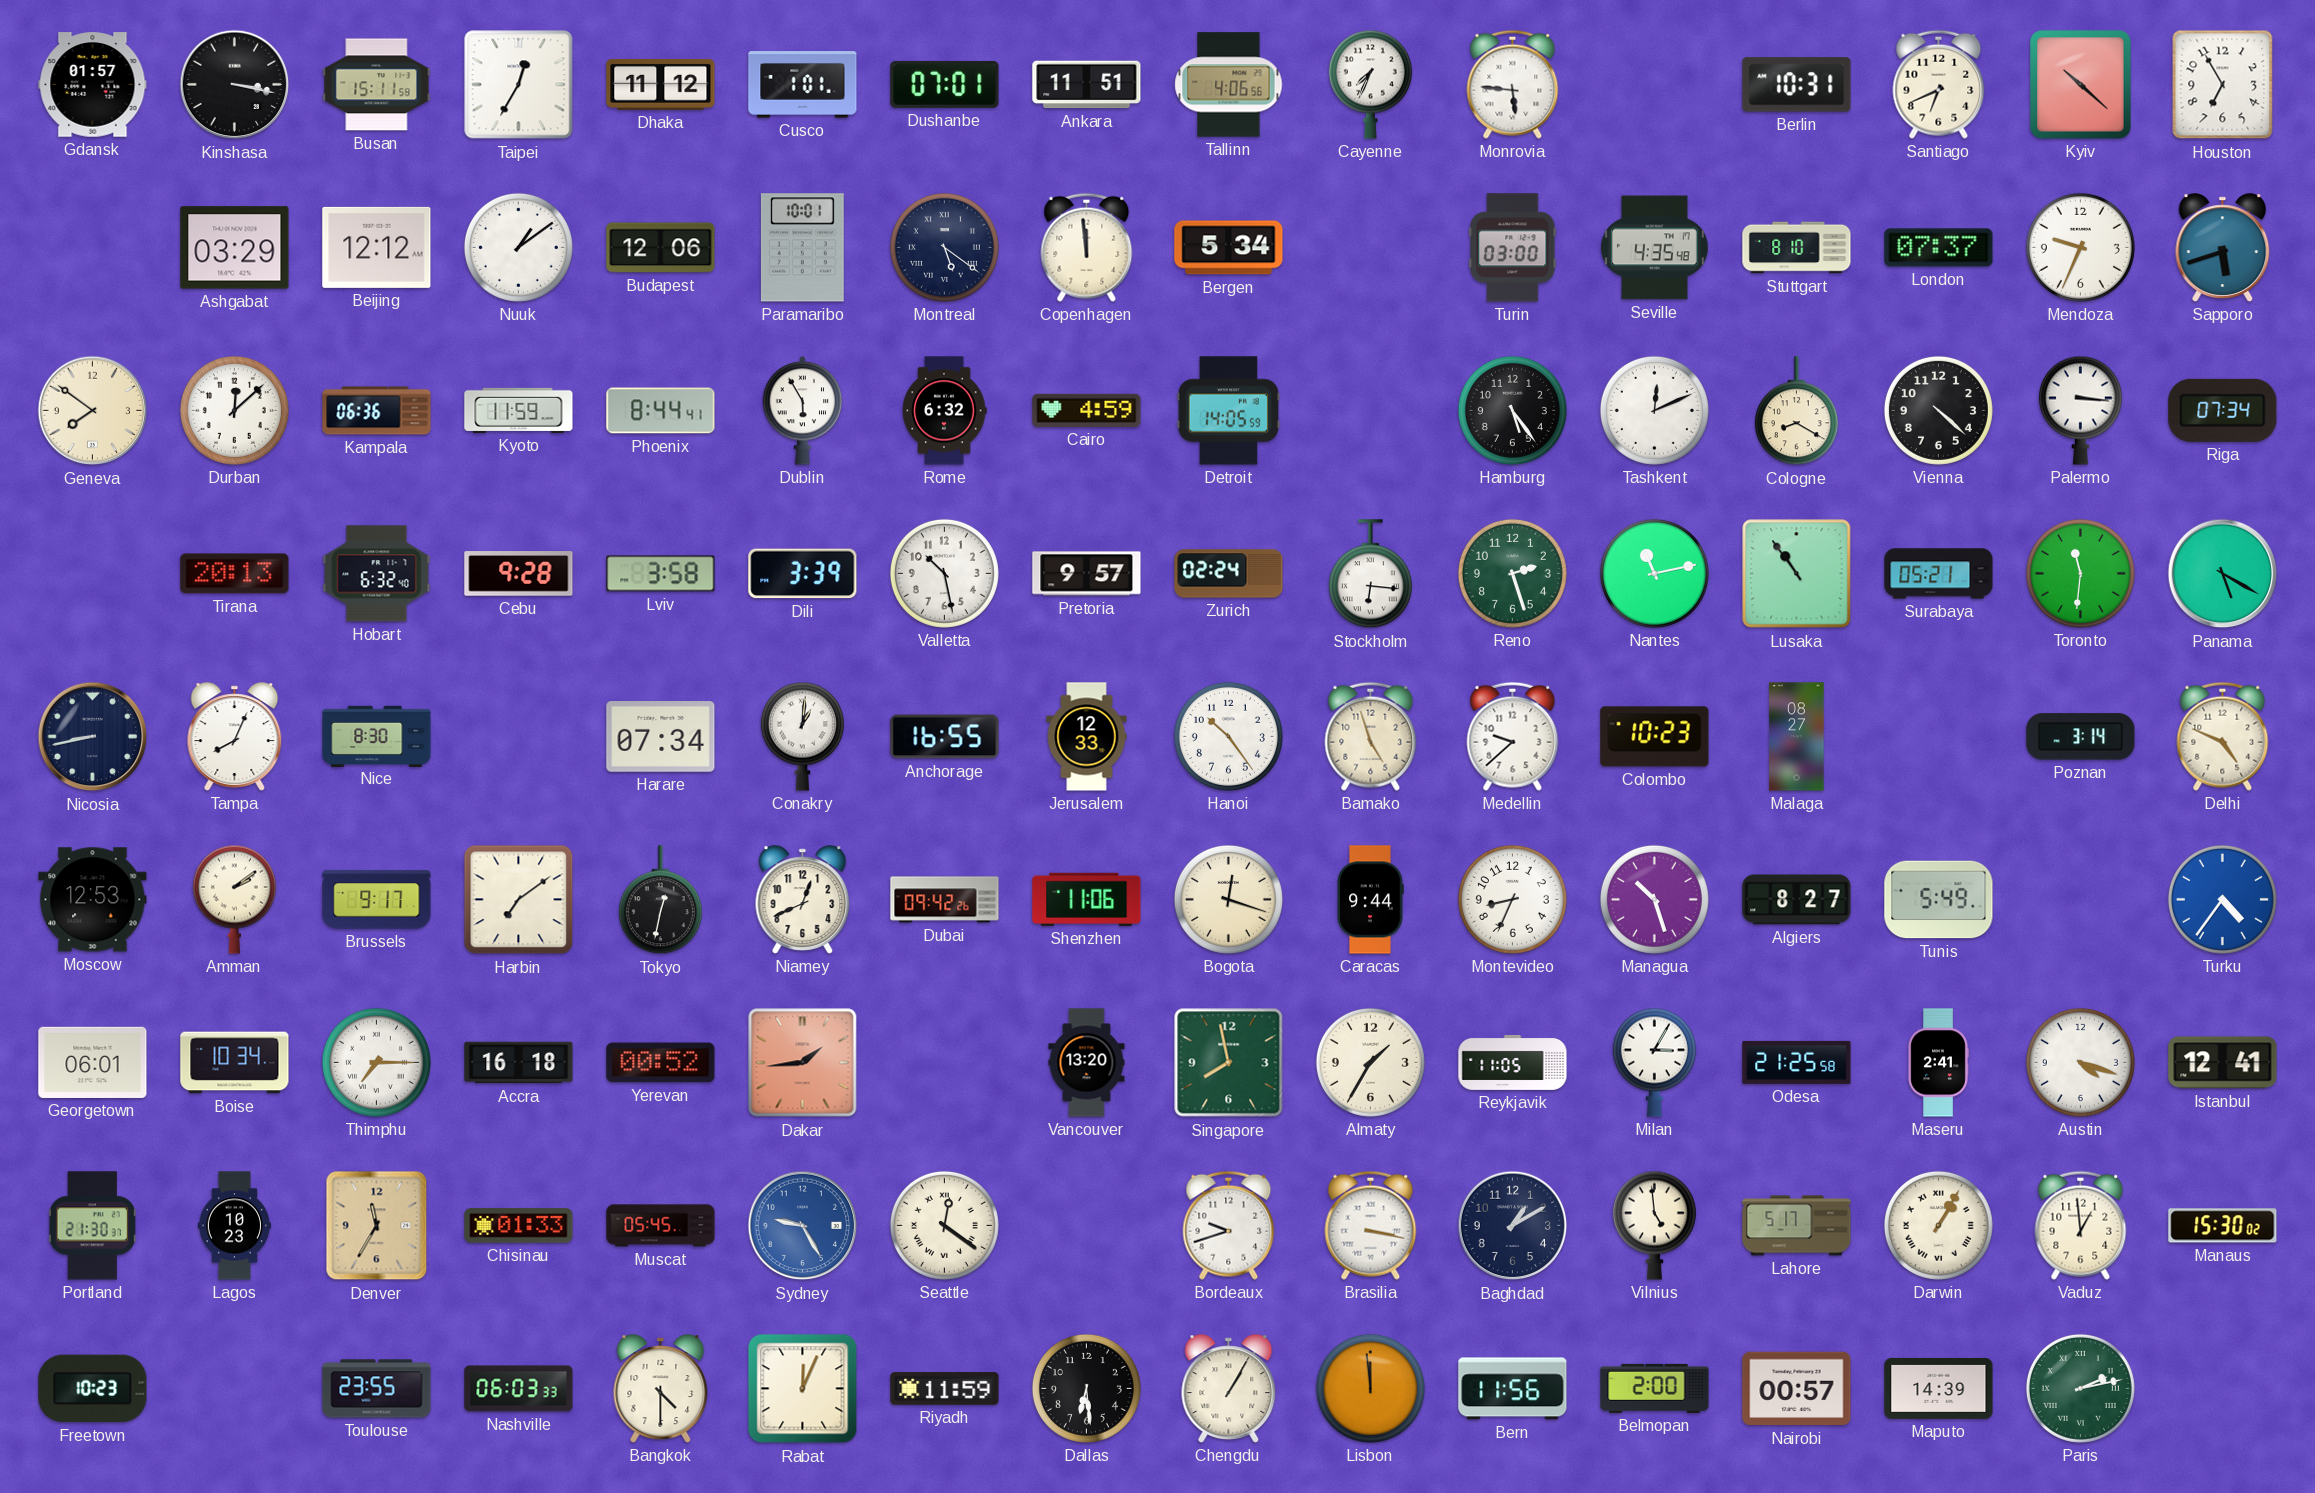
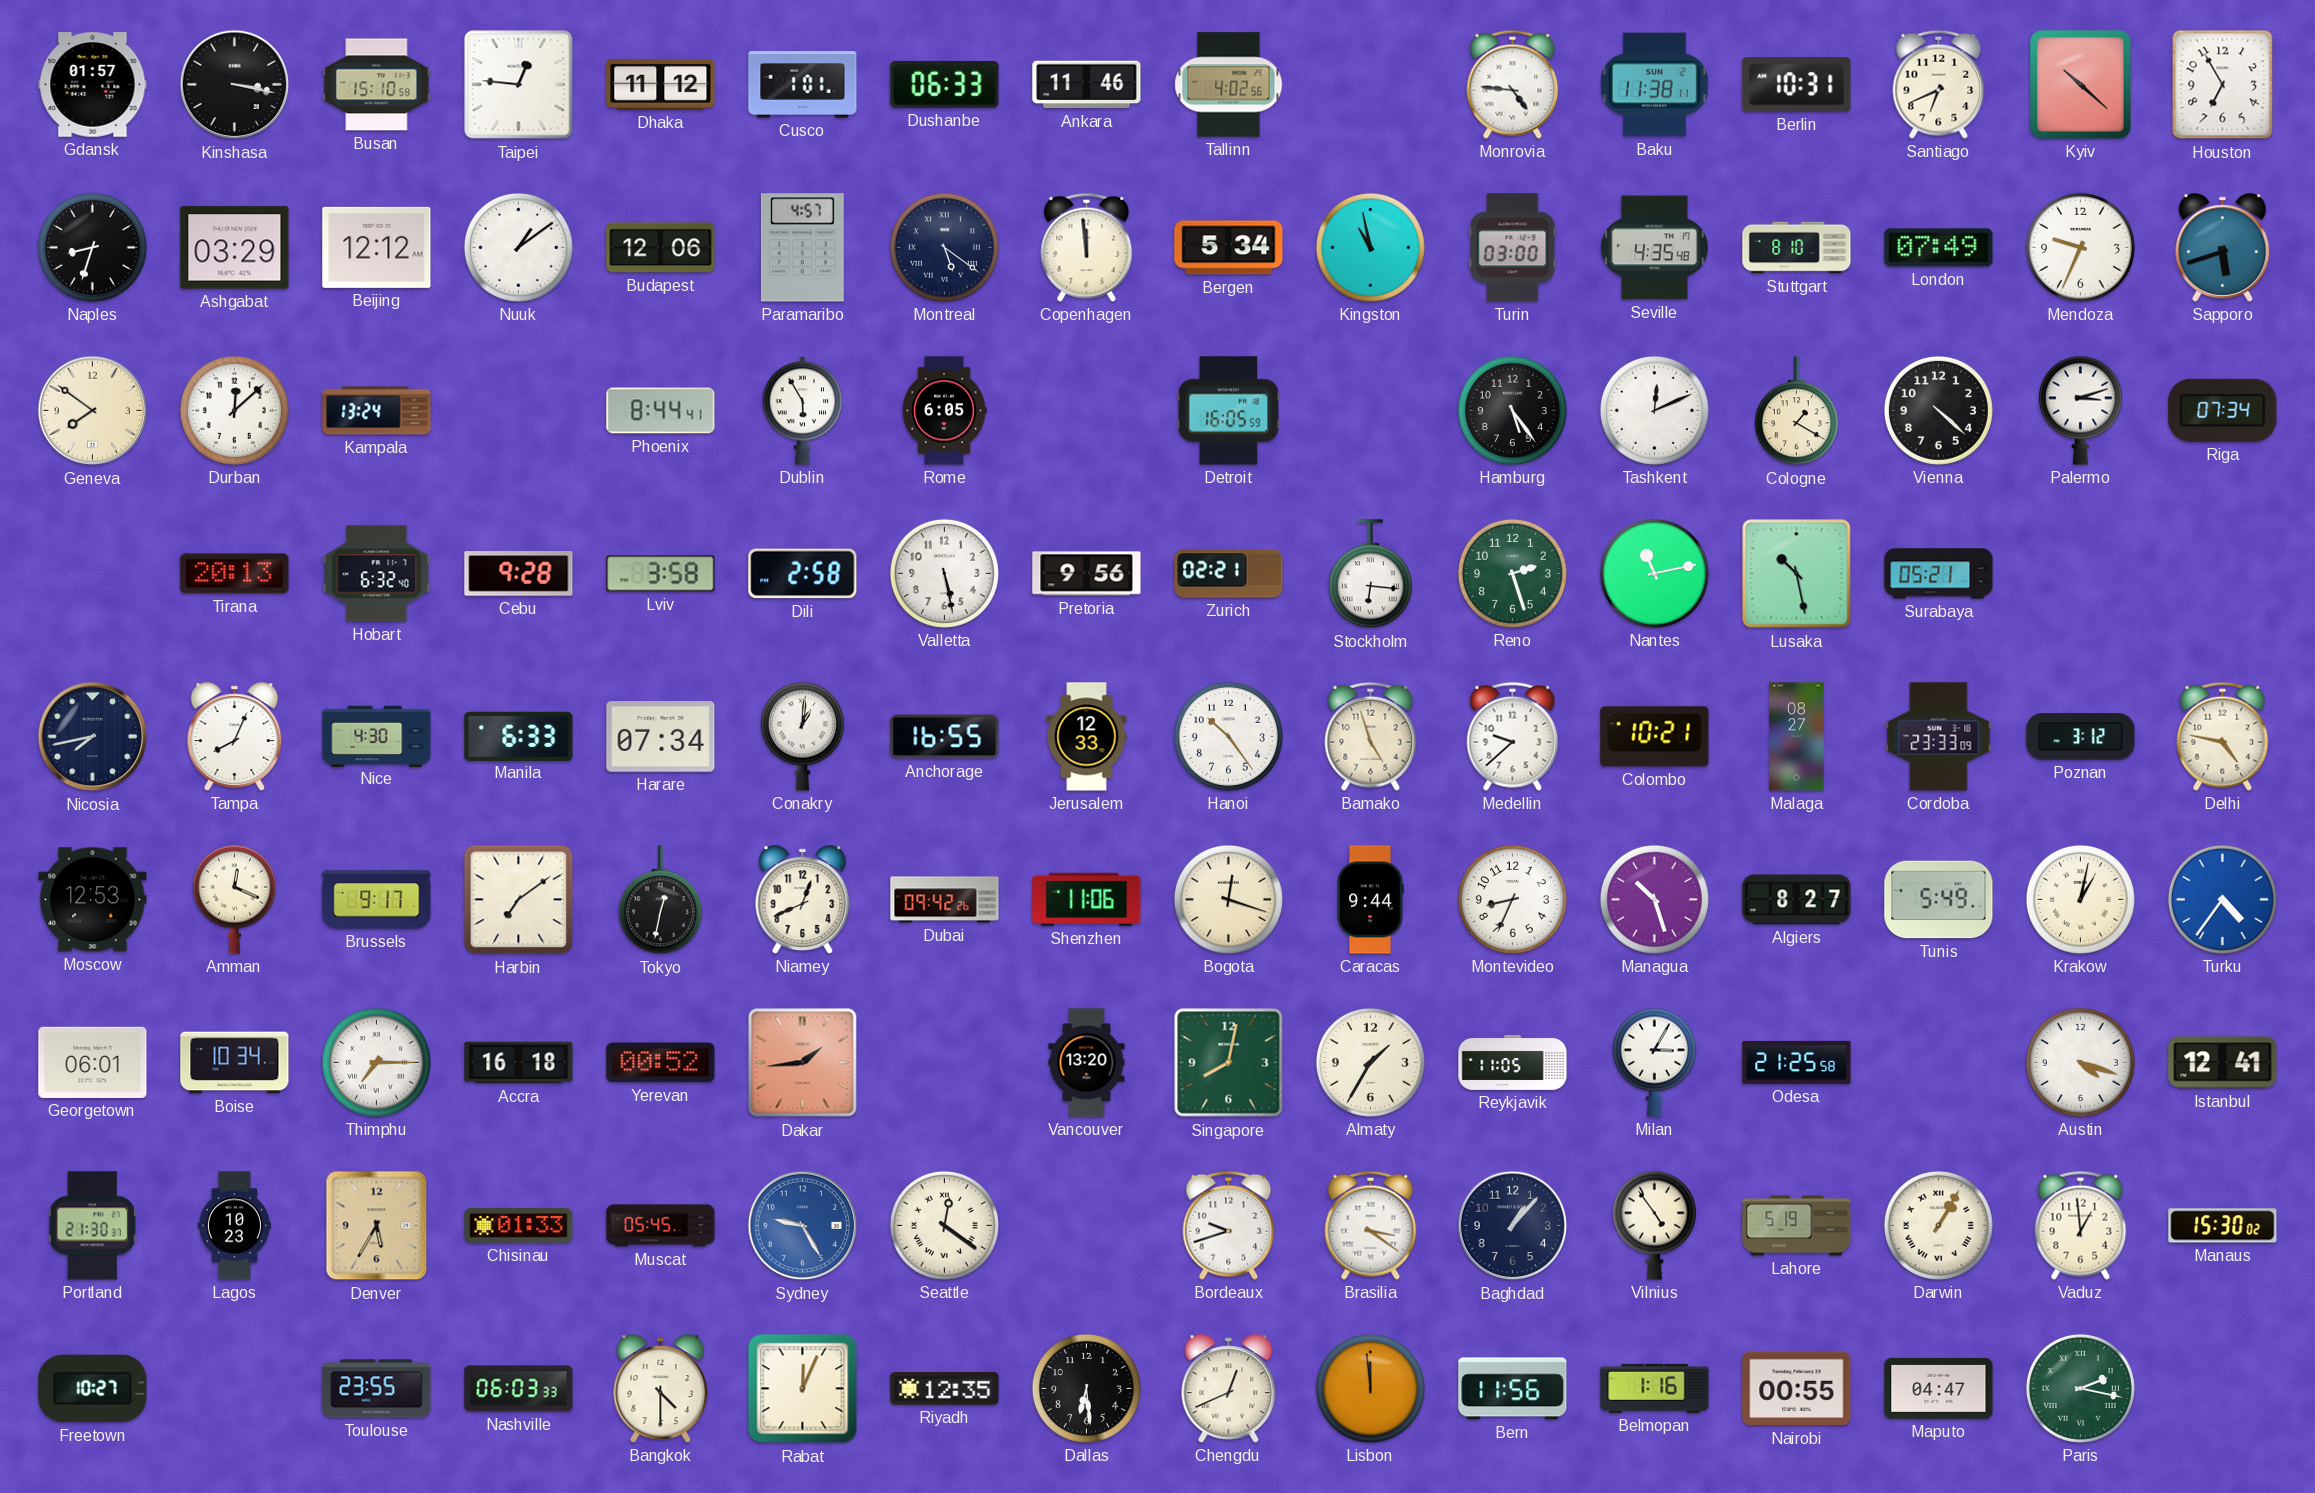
Busan: 15:11 -> 15:10 (377, 85)
Taipei: 12:35 -> 12:46 (519, 85)
Dushanbe: 07:01 -> 06:33 (945, 84)
Ankara: 11:51 -> 11:46 (1087, 85)
Tallinn: 4:06 -> 4:02 (1229, 85)
Cayenne: 7:34 -> none (1370, 84)
Monrovia: 5:46 -> 4:46 (1513, 84)
Baku: none -> 11:38 (1655, 85)
Naples: none -> 8:33 (92, 247)
Paramaribo: 10:01 -> 4:57 (802, 248)
Kingston: none -> 10:58 (1370, 247)
London: 07:37 -> 07:49 (1939, 248)
Kampala: 06:36 -> 13:24 (377, 411)
Kyoto: 11:59 -> none (519, 410)
Rome: 6:32 -> 6:05 (944, 411)
Cairo: 4:59 -> none (1087, 410)
Detroit: 14:05 -> 16:05 (1229, 411)
Cologne: 8:20 -> 1:20 (1796, 411)
Palermo: 3:16 -> 3:12 (2080, 410)
Dili: 3:39 -> 2:58 (803, 574)
Valletta: 10:28 -> 5:28 (944, 573)
Pretoria: 9:57 -> 9:56 (1087, 574)
Zurich: 02:24 -> 02:21 (1229, 574)
Lusaka: 10:54 -> 10:28 (1797, 574)
Toronto: 11:31 -> none (2080, 573)
Panama: 5:20 -> none (2223, 574)
Nicosia: 8:43 -> 7:43 (93, 737)
Nice: 8:30 -> 4:30 (377, 736)
Manila: none -> 6:33 (519, 736)
Colombo: 10:23 -> 10:21 (1655, 737)
Cordoba: none -> 23:33 (1939, 737)
Poznan: 3:14 -> 3:12 (2081, 737)
Delhi: 4:49 -> 4:47 (2223, 736)
Amman: 2:09 -> 12:19 (234, 899)
Krakow: none -> 1:02 (2080, 899)
Singapore: 7:58 -> 8:02 (1229, 1063)
Maseru: 2:41 -> none (1938, 1063)
Denver: 11:35 -> 5:35 (377, 1226)
Brasilia: 3:17 -> 3:21 (1371, 1225)
Baghdad: 1:10 -> 1:07 (1513, 1226)
Vilnius: 4:59 -> 4:54 (1654, 1225)
Lahore: 5:17 -> 5:19 (1797, 1226)
Freetown: 10:23 -> 10:27 (93, 1389)
Riyadh: 11:59 -> 12:35 (945, 1389)
Chengdu: 1:05 -> 12:41 (1229, 1389)
Belmopan: 2:00 -> 1:16 (1655, 1388)
Nairobi: 00:57 -> 00:55 (1797, 1389)
Maputo: 14:39 -> 04:47 (1939, 1388)
Paris: 2:13 -> 2:17 (2080, 1388)
